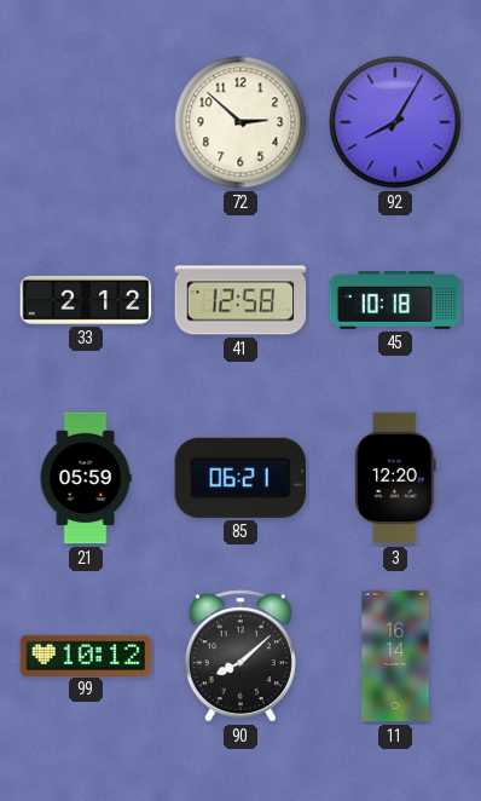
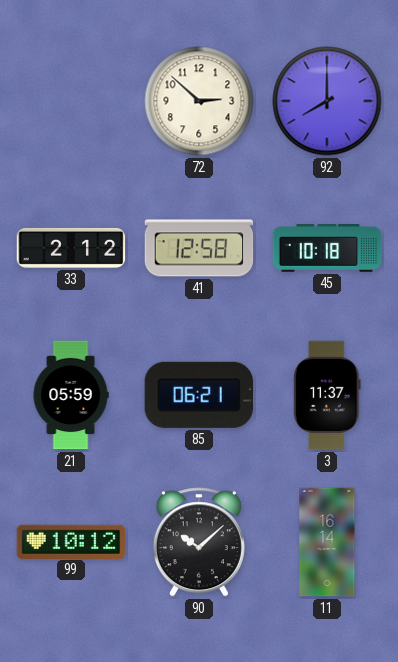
92: 8:05 -> 8:00 (327, 101)
3: 12:20 -> 11:37 (327, 395)
90: 8:08 -> 10:08 (199, 542)
